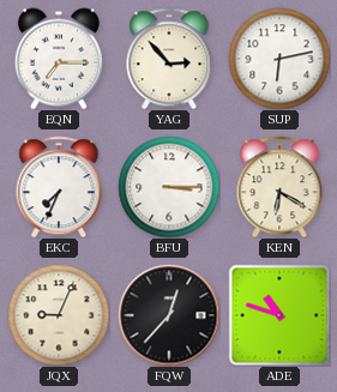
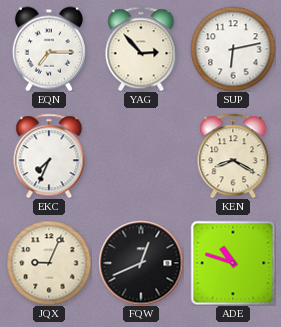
BFU: 3:15 -> none (169, 187)
KEN: 6:20 -> 8:20 (233, 156)
FQW: 12:37 -> 12:41 (141, 263)
